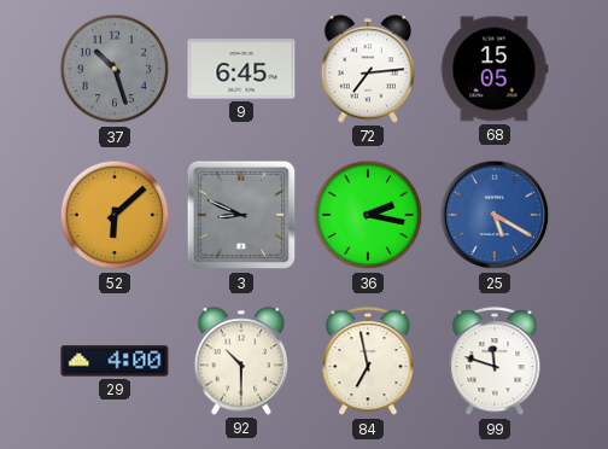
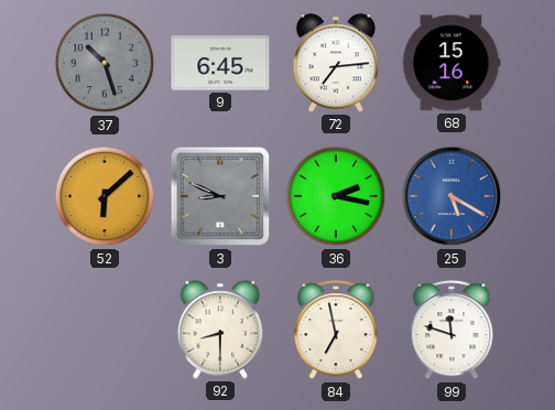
68: 15:05 -> 15:16 (451, 63)
29: 4:00 -> none (115, 361)
92: 10:30 -> 8:30 (220, 330)
